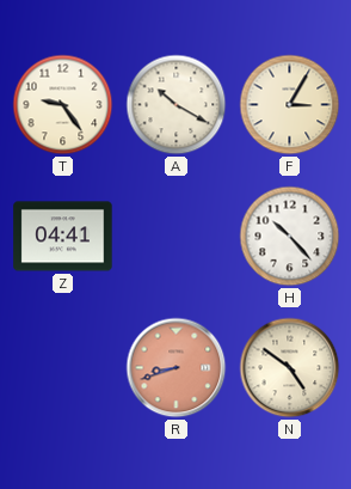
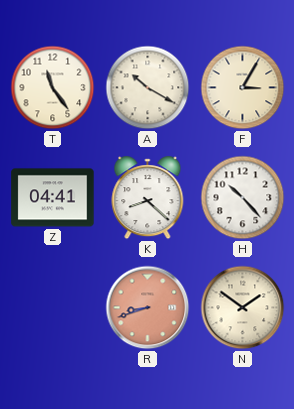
T: 9:24 -> 11:24 (53, 88)
K: none -> 8:22 (148, 198)
N: 4:51 -> 1:51 (243, 308)
